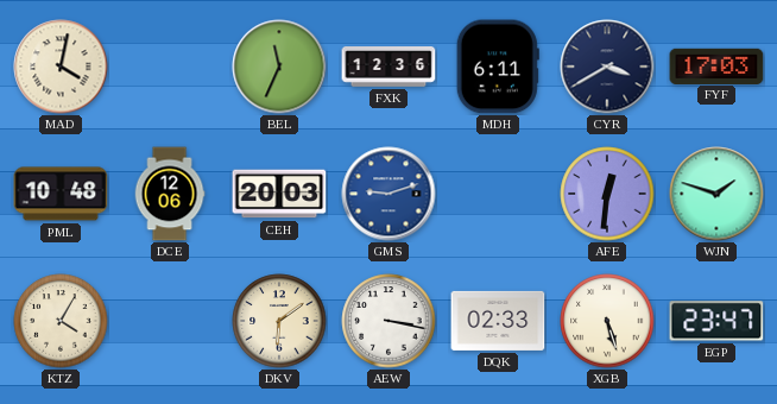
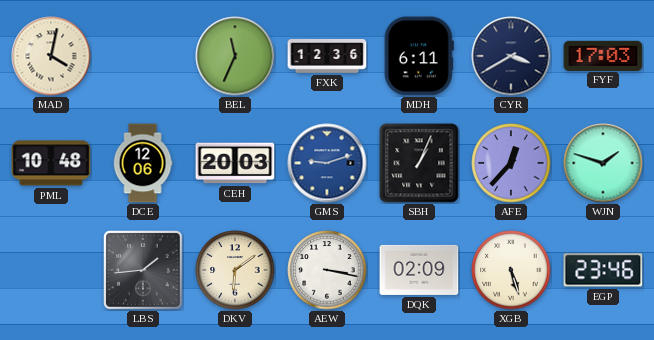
SBH: none -> 1:04 (419, 163)
AFE: 12:31 -> 12:37 (511, 163)
KTZ: 4:05 -> none (61, 321)
LBS: none -> 1:44 (143, 270)
DQK: 02:33 -> 02:09 (419, 270)
EGP: 23:47 -> 23:46 (603, 270)
